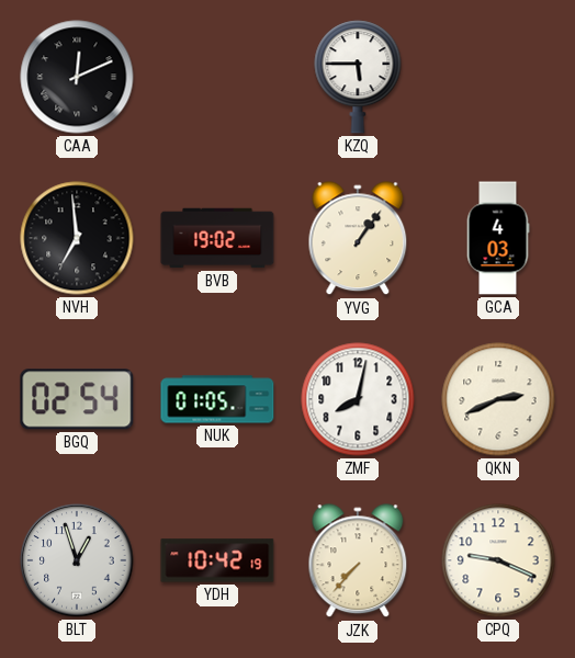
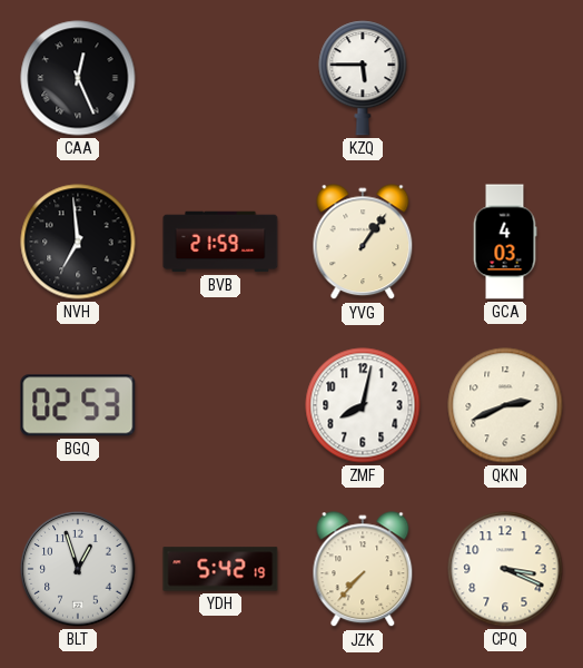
CAA: 12:11 -> 12:26 (78, 78)
BVB: 19:02 -> 21:59 (220, 242)
BGQ: 02:54 -> 02:53 (78, 405)
NUK: 01:05 -> none (217, 399)
YDH: 10:42 -> 5:42 (220, 569)
CPQ: 9:19 -> 3:19 (505, 569)
